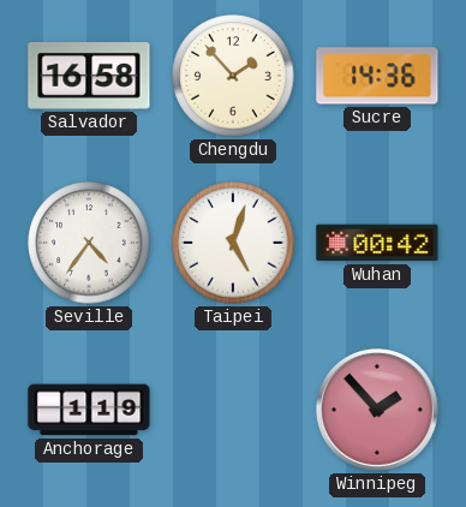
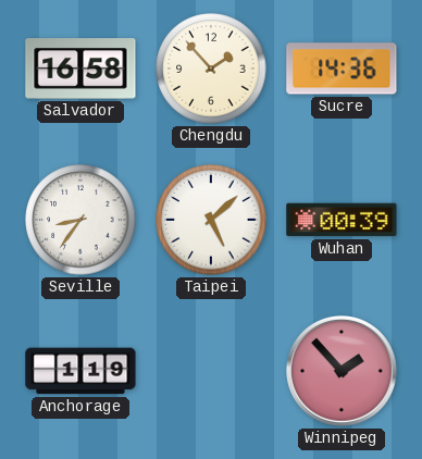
Seville: 4:36 -> 8:36 (80, 220)
Taipei: 5:03 -> 5:08 (211, 220)
Wuhan: 00:42 -> 00:39 (342, 220)
